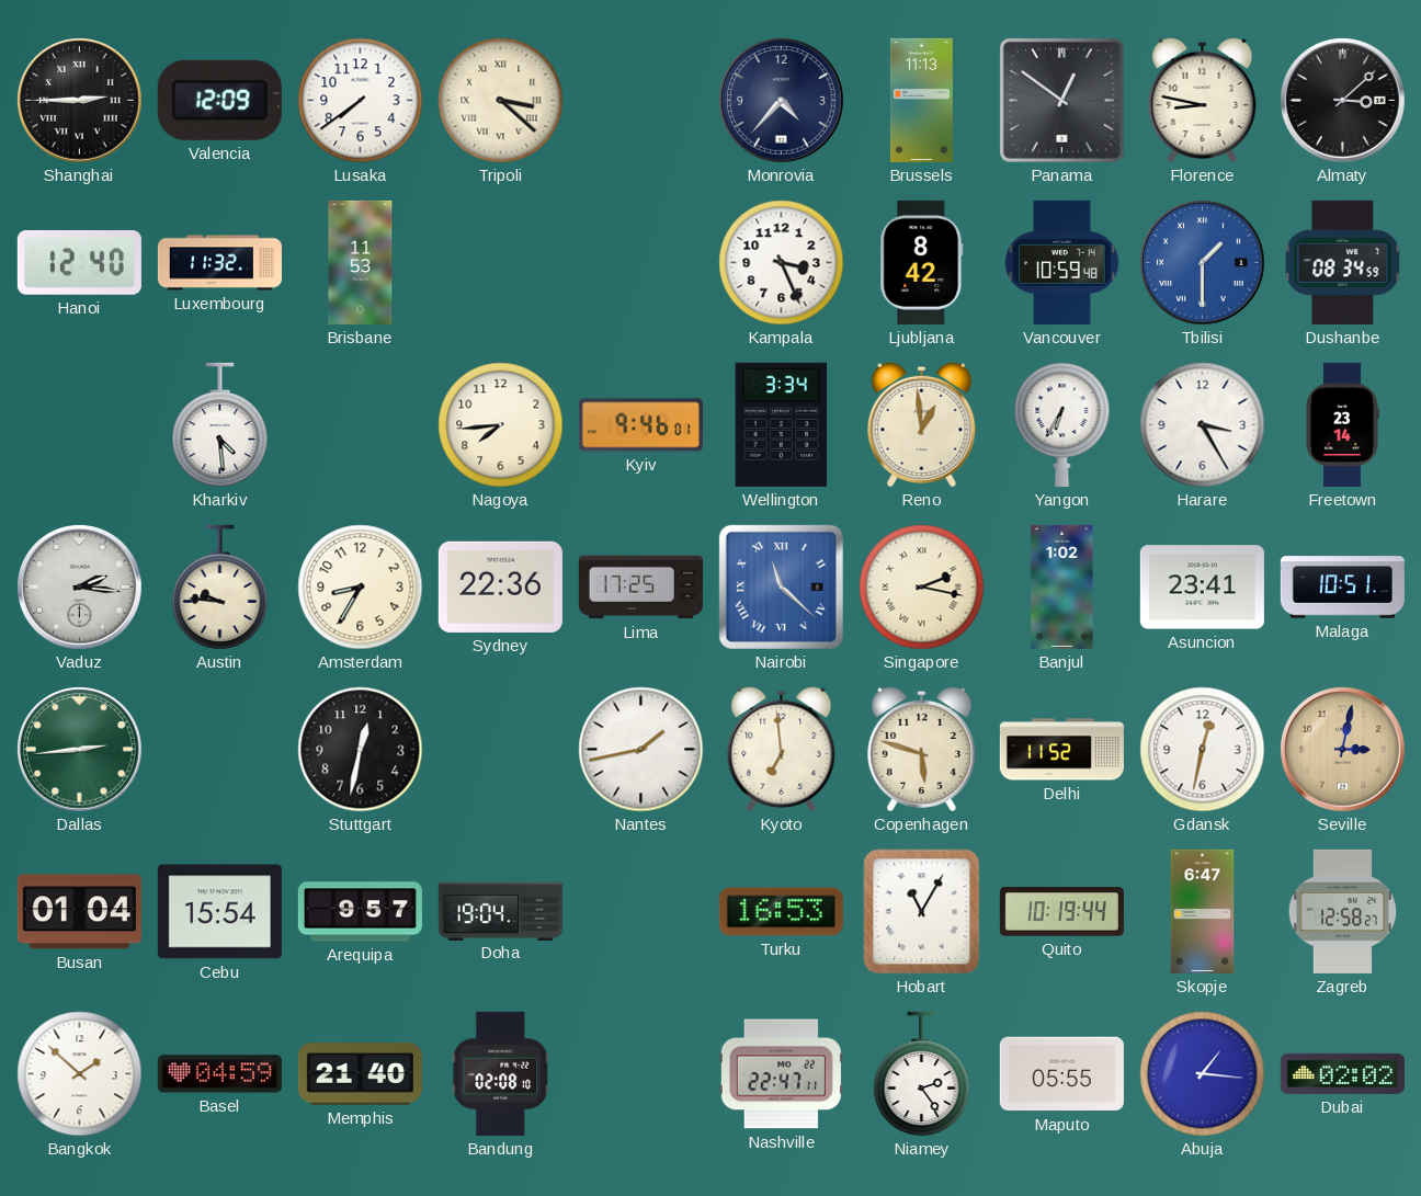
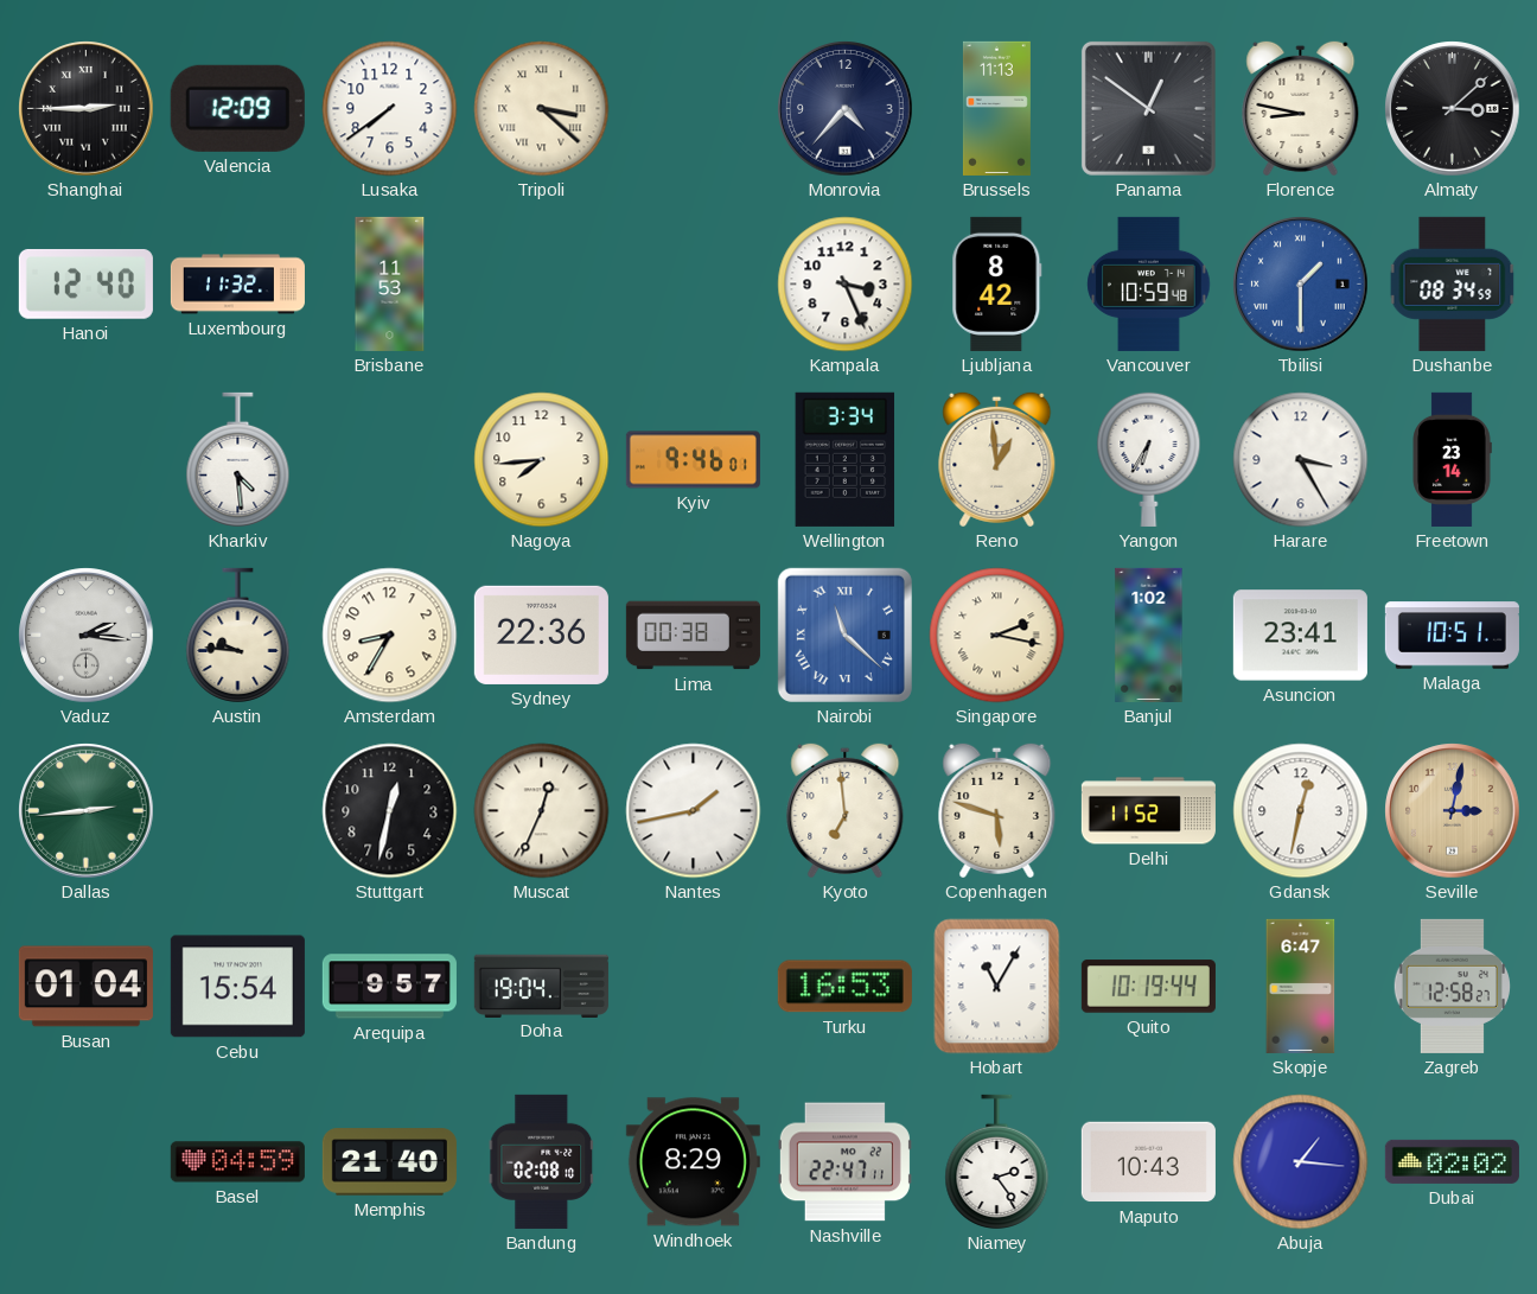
Lima: 17:25 -> 00:38 (693, 636)
Muscat: none -> 12:34 (542, 811)
Bangkok: 1:52 -> none (80, 1074)
Windhoek: none -> 8:29 (693, 1162)
Maputo: 05:55 -> 10:43 (1148, 1162)
